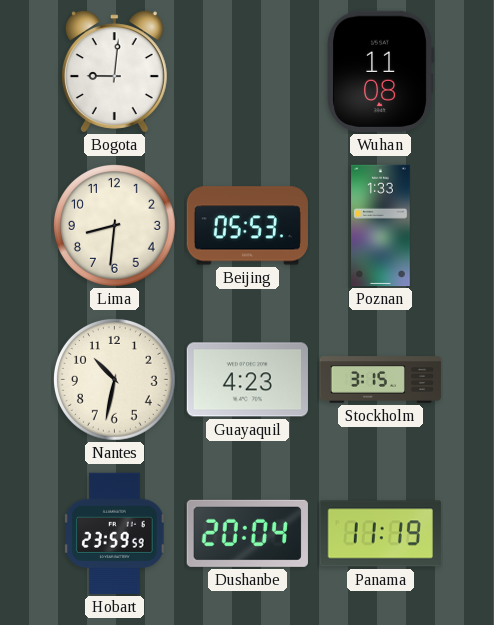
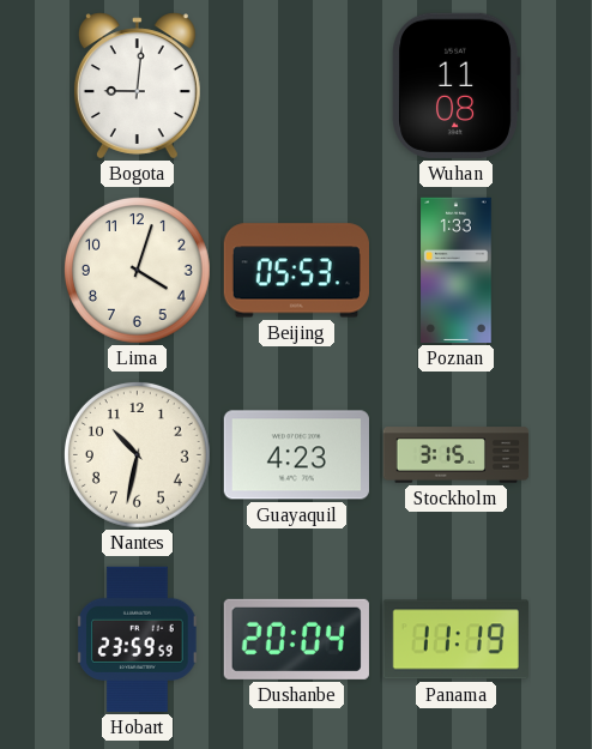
Lima: 8:31 -> 4:03 (137, 270)
